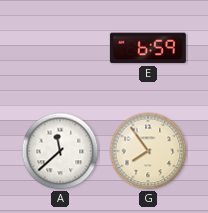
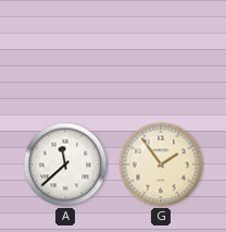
E: 6:59 -> none (148, 48)
G: 7:54 -> 1:54 (161, 164)
